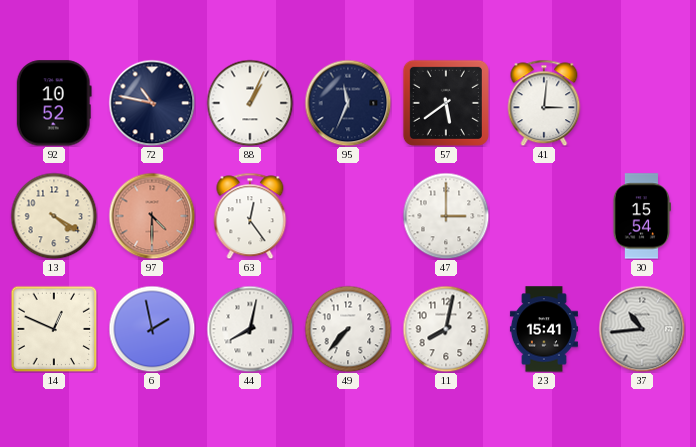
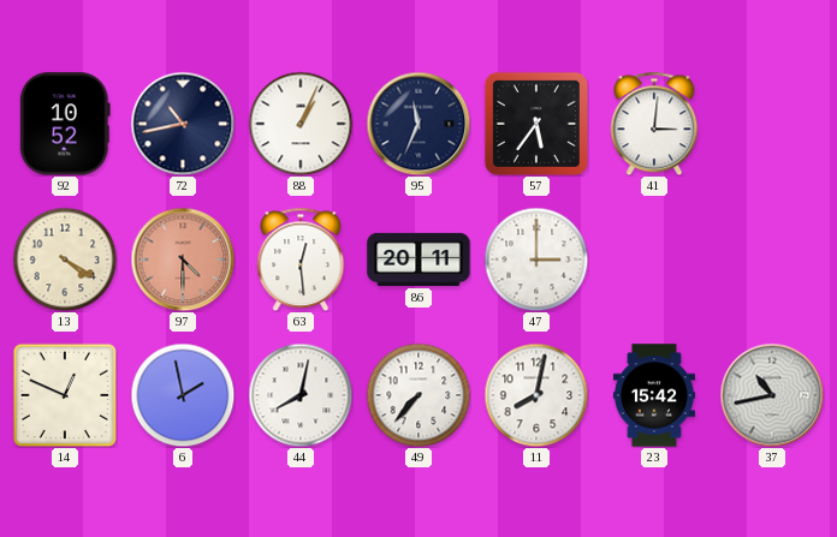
72: 10:47 -> 10:43 (183, 124)
57: 5:39 -> 5:36 (536, 124)
63: 12:24 -> 12:29 (301, 259)
86: none -> 20:11 (419, 259)
30: 15:54 -> none (641, 216)
23: 15:41 -> 15:42 (654, 395)
37: 10:44 -> 10:43 (772, 395)
